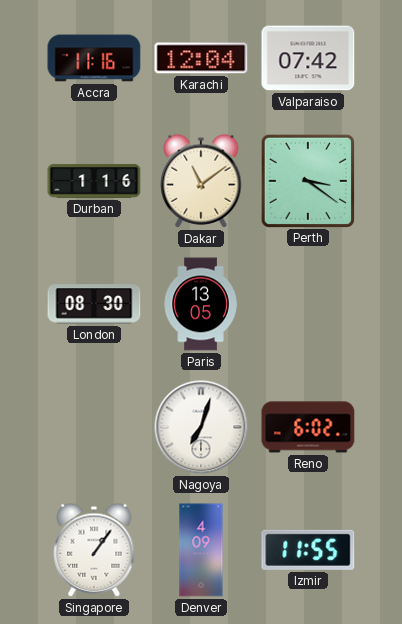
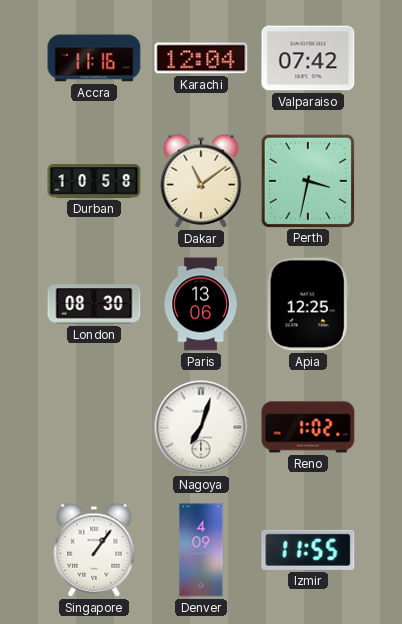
Durban: 1:16 -> 10:58 (94, 181)
Perth: 3:21 -> 3:32 (307, 180)
Paris: 13:05 -> 13:06 (201, 304)
Apia: none -> 12:25 (308, 304)
Reno: 6:02 -> 1:02 (308, 427)
